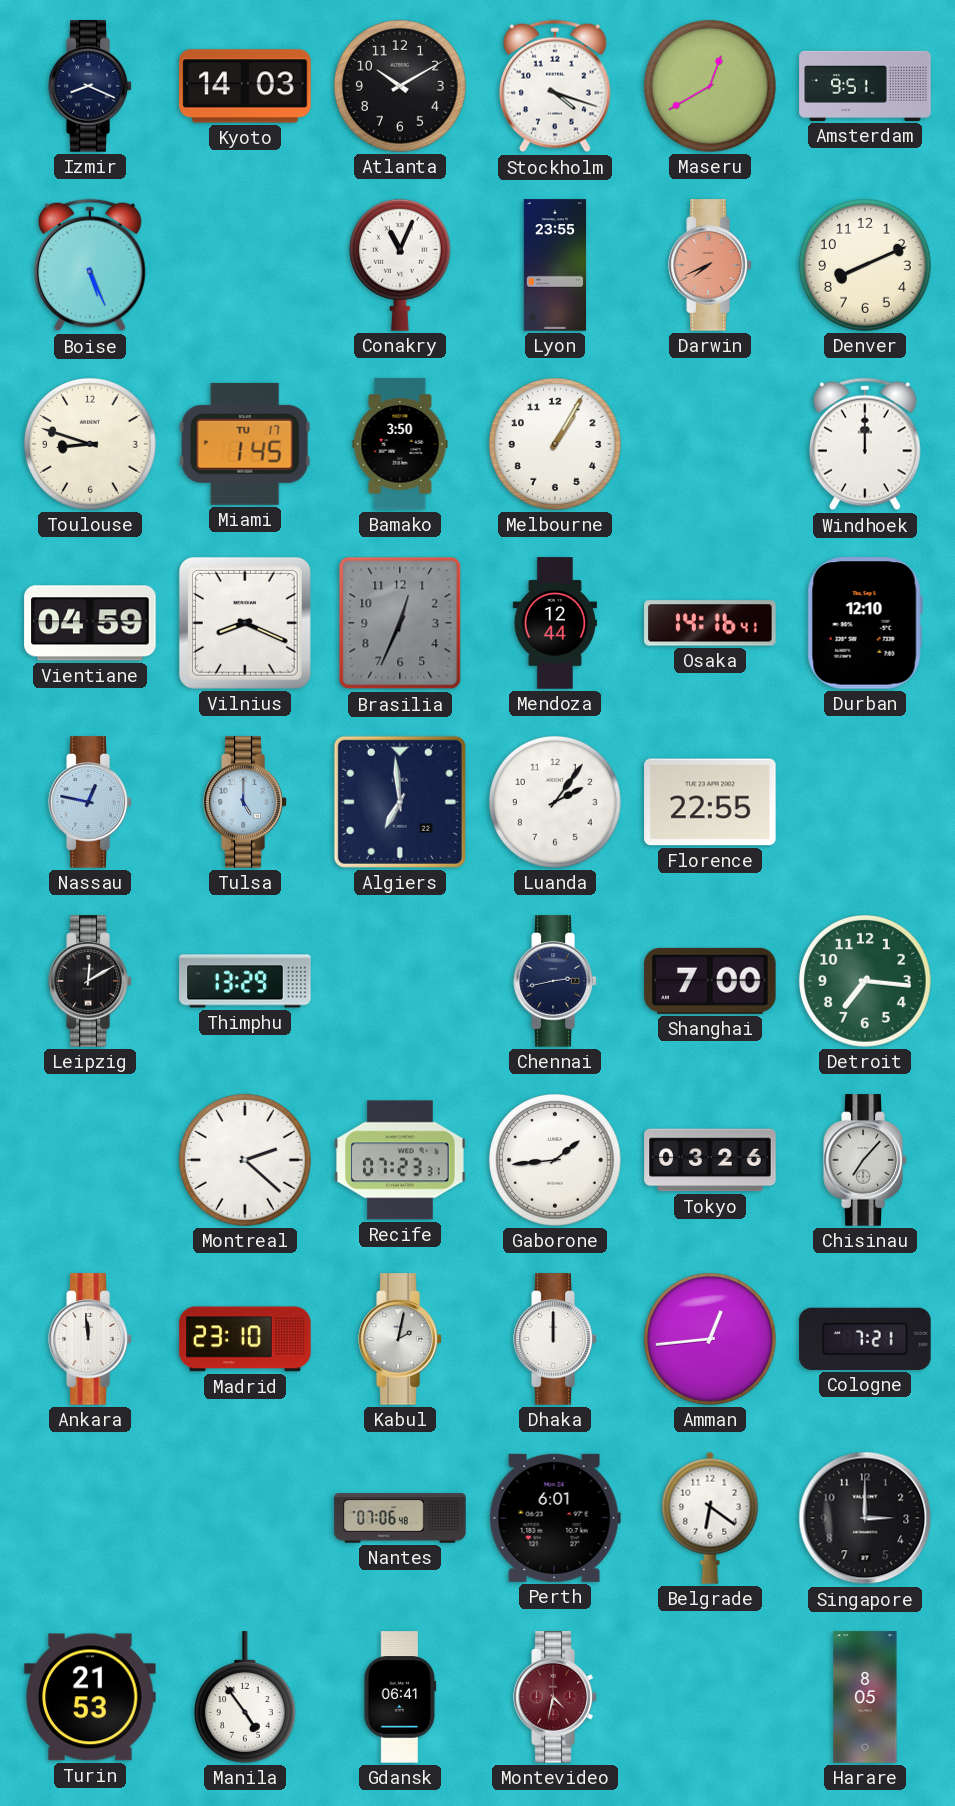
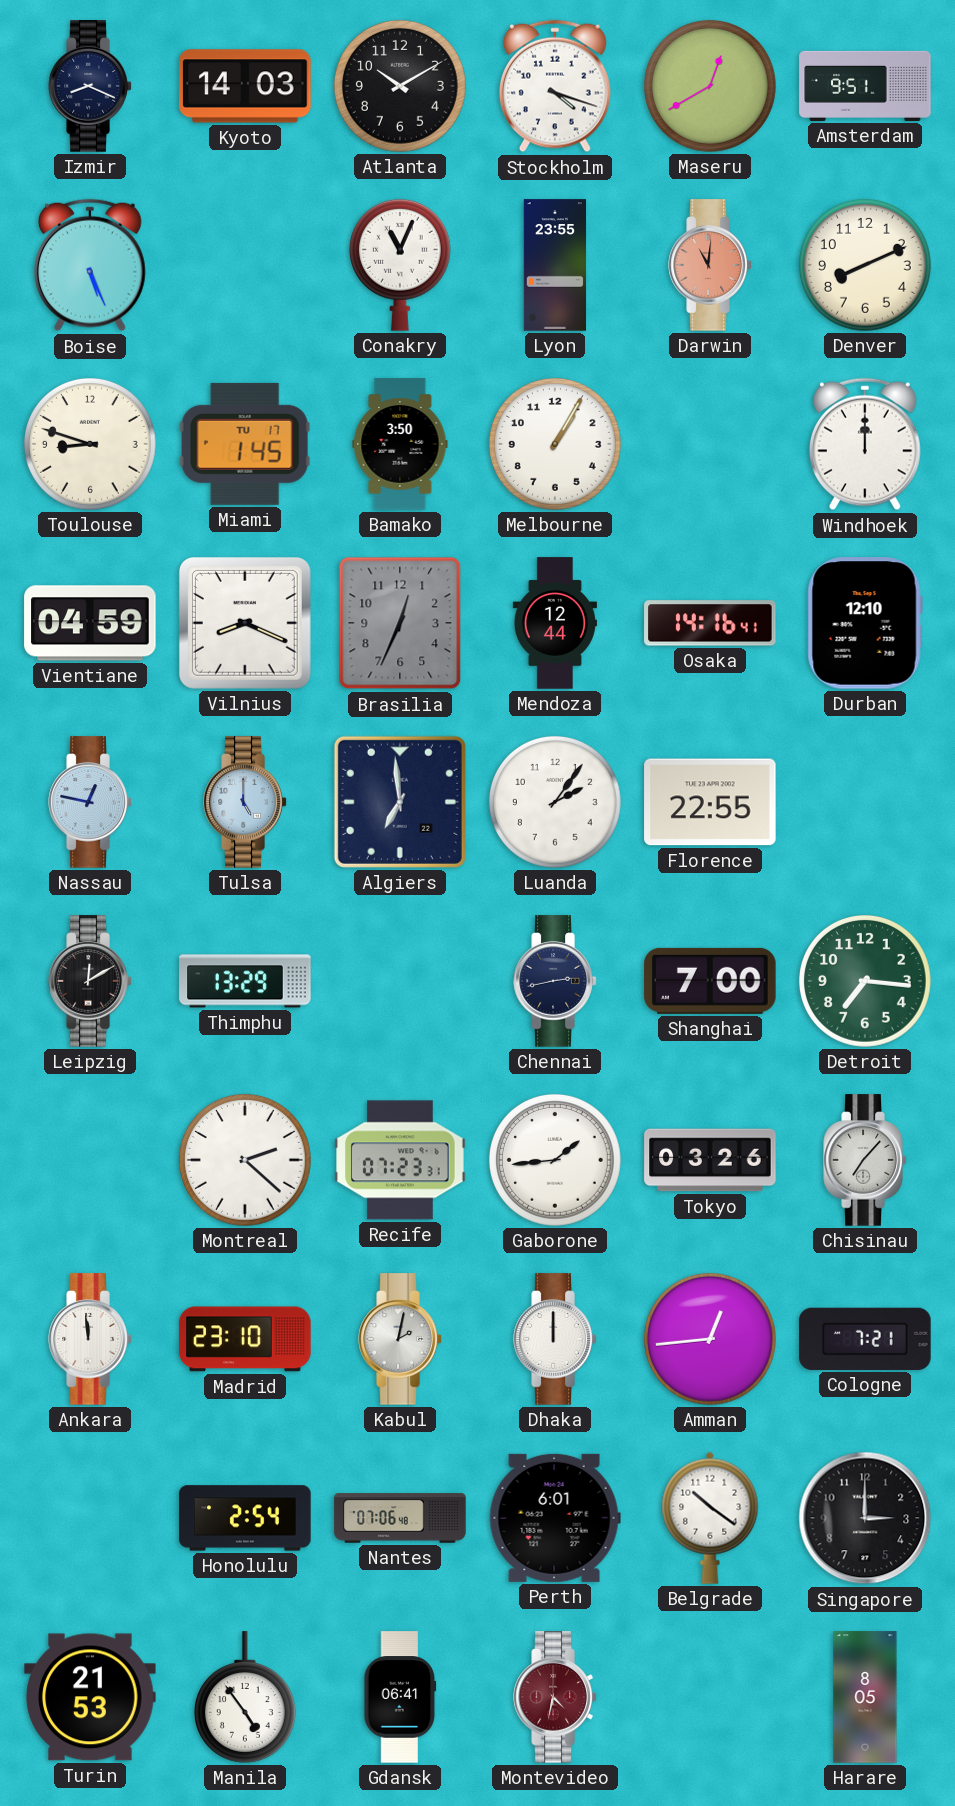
Darwin: 7:41 -> 11:01 (710, 265)
Honolulu: none -> 2:54 (245, 1518)
Belgrade: 6:21 -> 10:21 (710, 1518)
